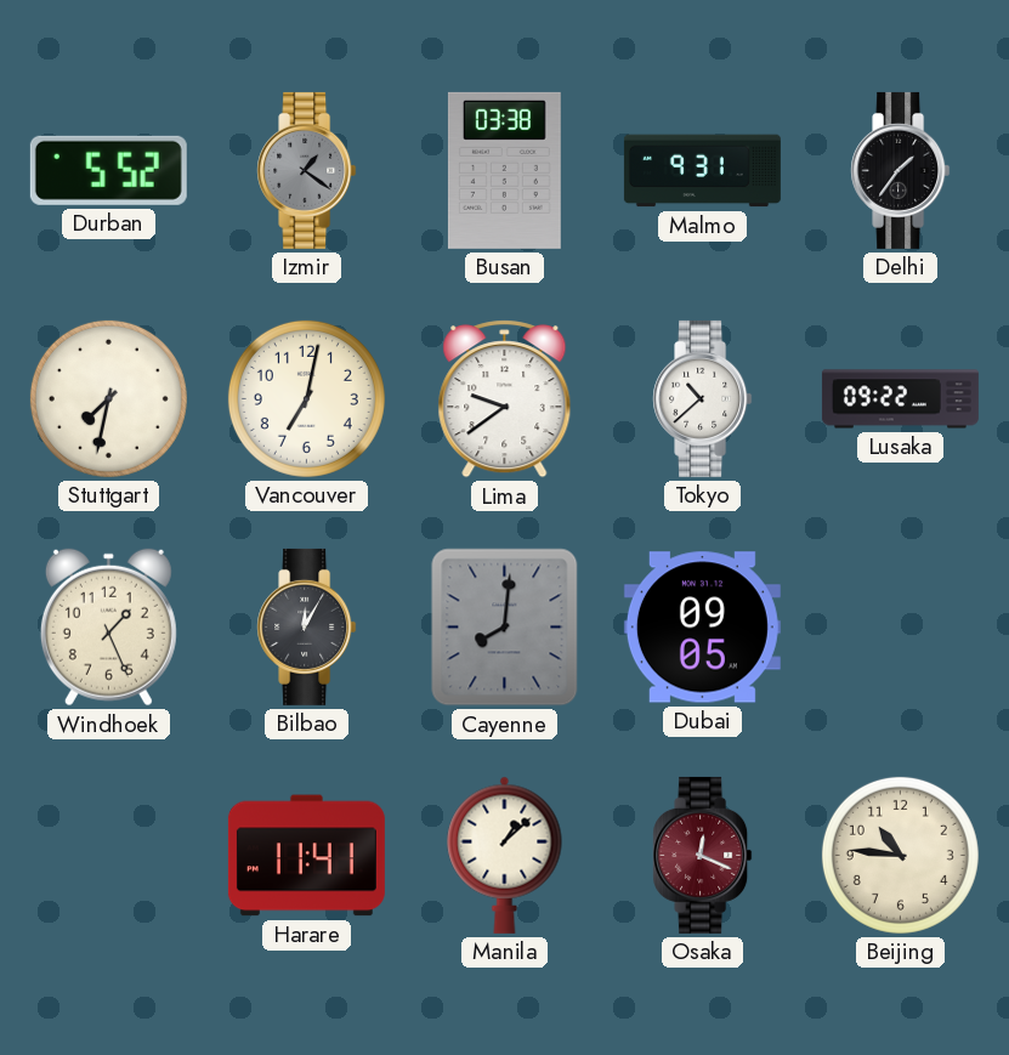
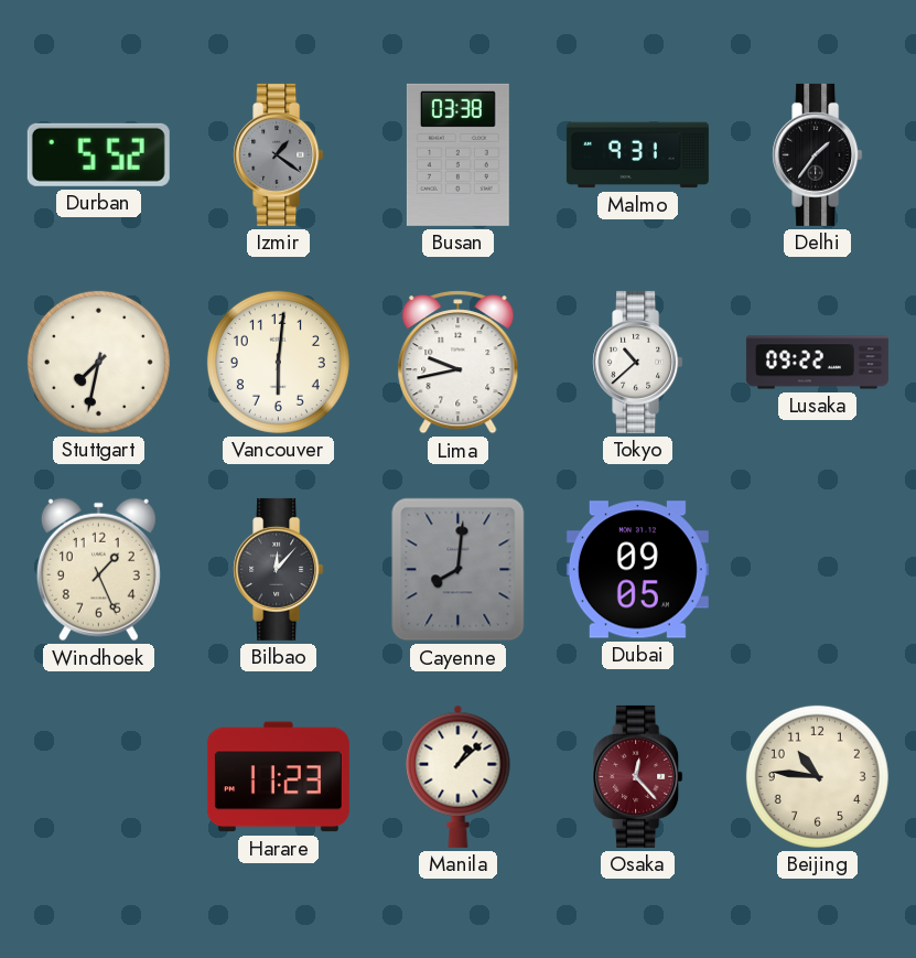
Vancouver: 7:02 -> 6:01 (278, 362)
Lima: 9:39 -> 9:43 (459, 363)
Bilbao: 12:05 -> 12:07 (279, 569)
Harare: 11:41 -> 11:23 (278, 777)
Osaka: 12:19 -> 12:23 (638, 776)
